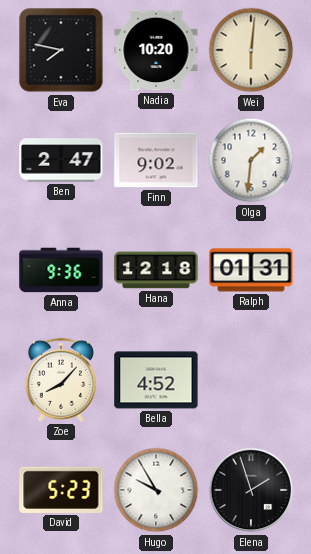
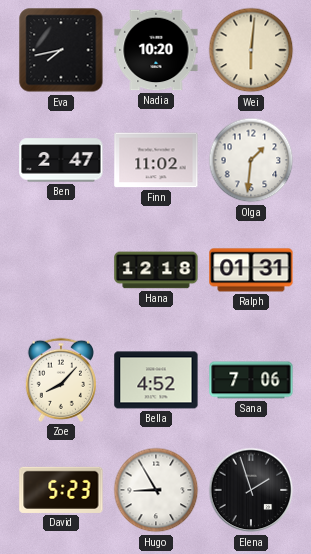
Eva: 7:47 -> 7:43 (61, 50)
Finn: 9:02 -> 11:02 (156, 160)
Anna: 9:36 -> none (61, 270)
Sana: none -> 7:06 (251, 380)
Hugo: 9:55 -> 8:55 (156, 490)
